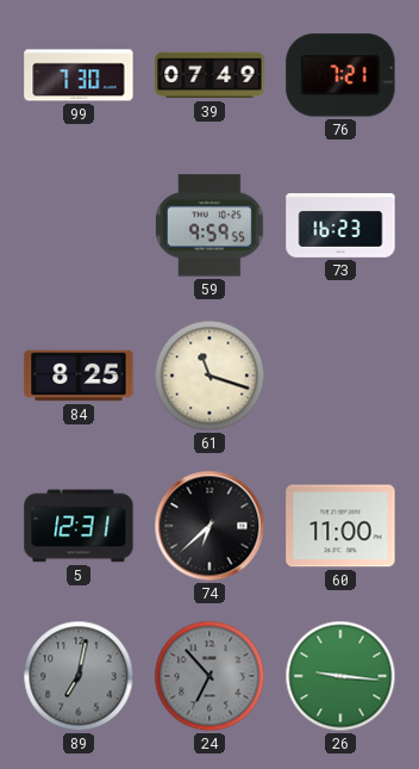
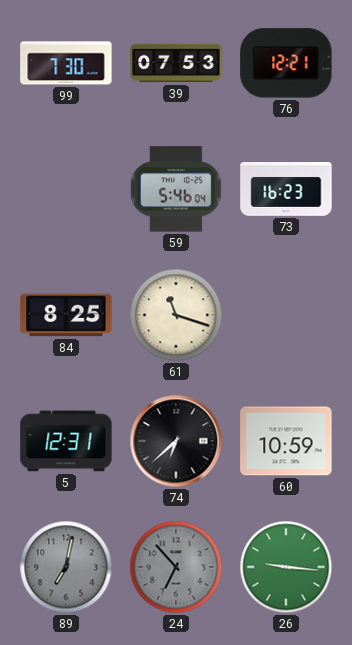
39: 07:49 -> 07:53 (176, 63)
76: 7:21 -> 12:21 (286, 63)
59: 9:59 -> 5:46 (176, 189)
60: 11:00 -> 10:59 (286, 441)
